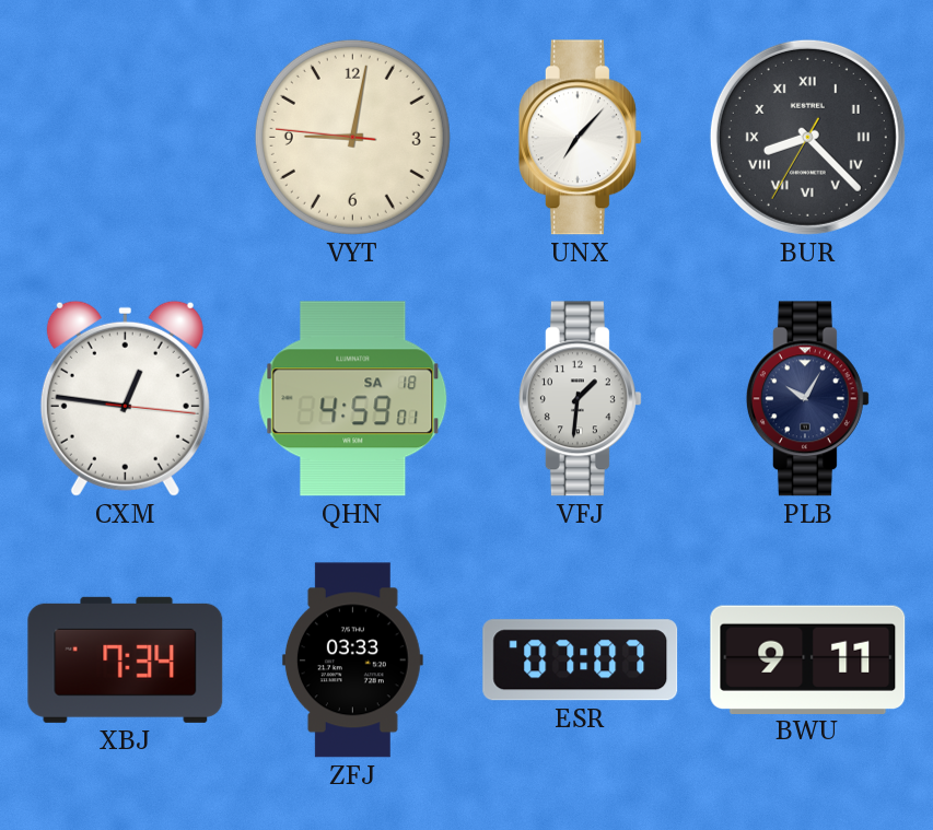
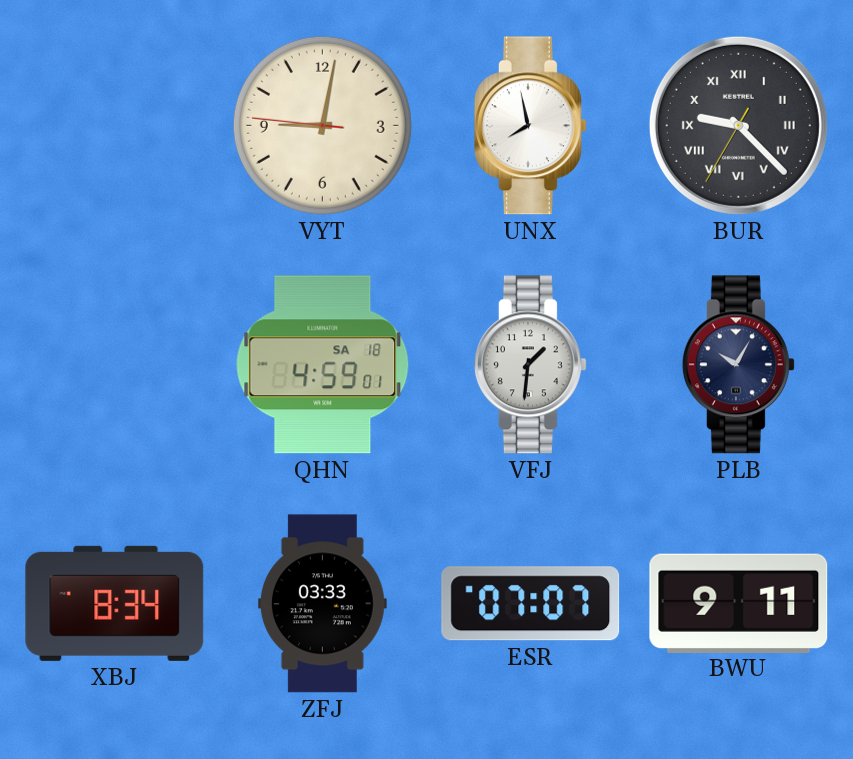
UNX: 7:07 -> 7:58 (530, 126)
BUR: 8:22 -> 9:22 (738, 125)
CXM: 12:46 -> none (125, 398)
XBJ: 7:34 -> 8:34 (115, 603)
